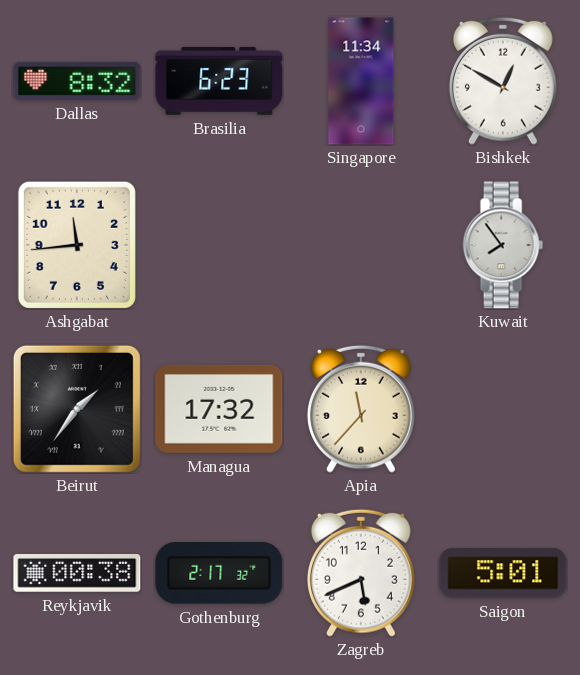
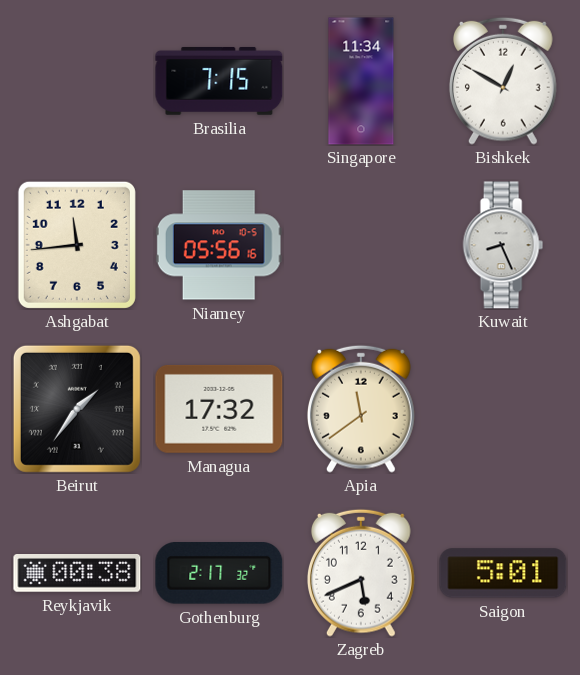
Dallas: 8:32 -> none (77, 81)
Brasilia: 6:23 -> 7:15 (219, 81)
Niamey: none -> 05:56 (219, 245)
Kuwait: 7:54 -> 8:26 (503, 245)
Apia: 11:37 -> 11:39 (361, 409)
